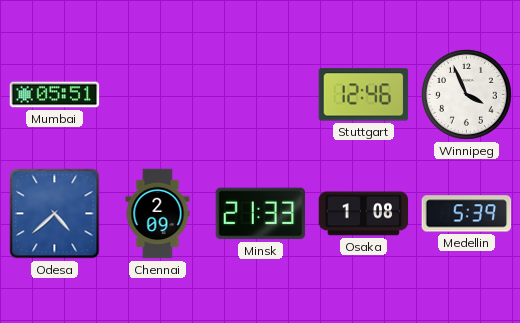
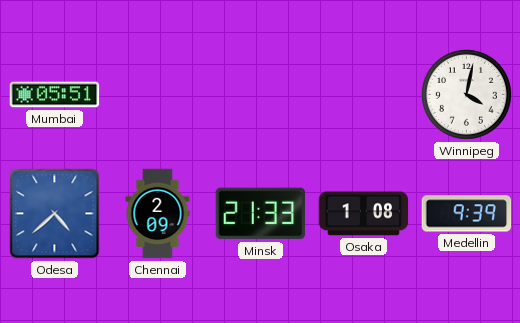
Stuttgart: 12:46 -> none (364, 95)
Winnipeg: 3:56 -> 4:02 (466, 94)
Medellin: 5:39 -> 9:39 (467, 214)
